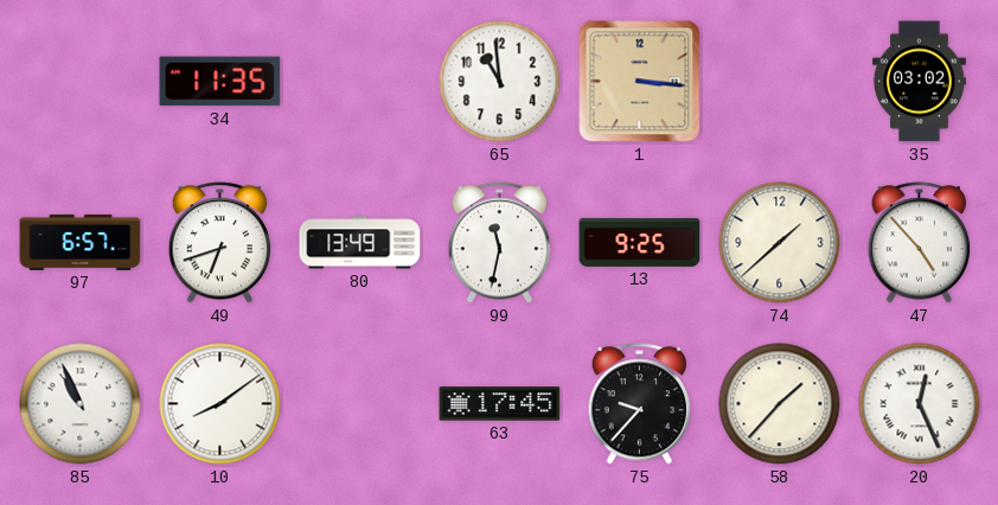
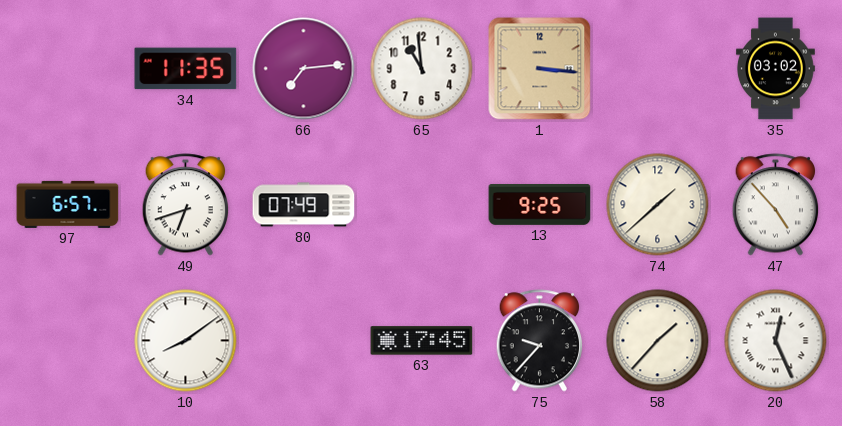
66: none -> 7:14 (304, 69)
80: 13:49 -> 07:49 (304, 205)
99: 11:32 -> none (500, 243)
85: 10:56 -> none (81, 404)
